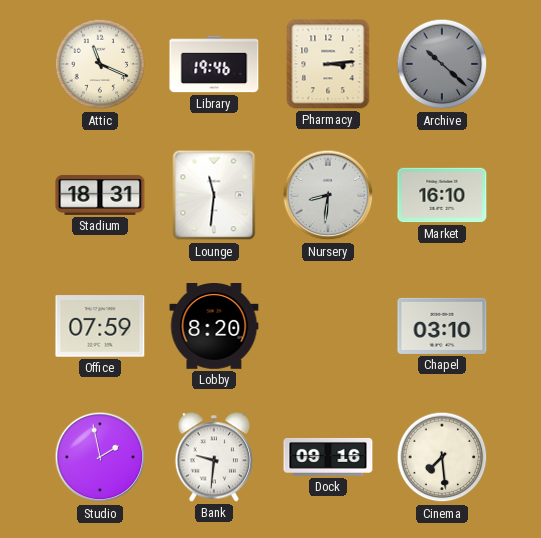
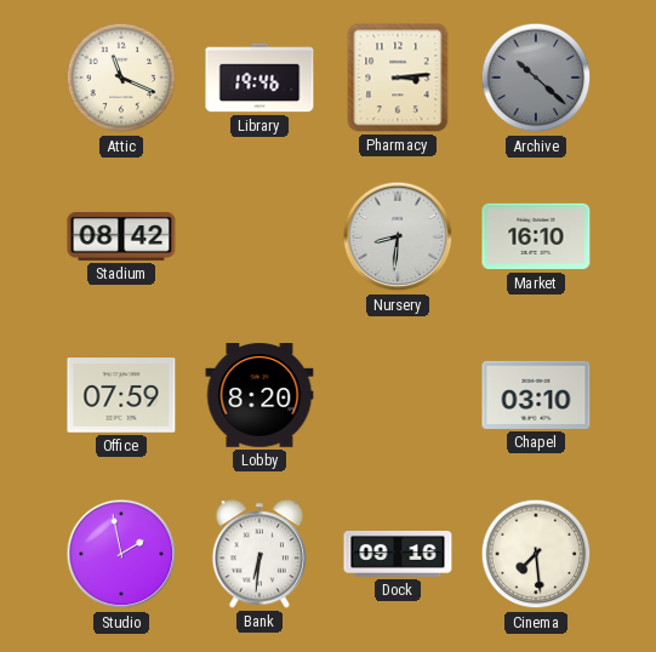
Stadium: 18:31 -> 08:42 (121, 236)
Lounge: 11:31 -> none (214, 195)
Bank: 9:31 -> 6:31 (259, 554)
